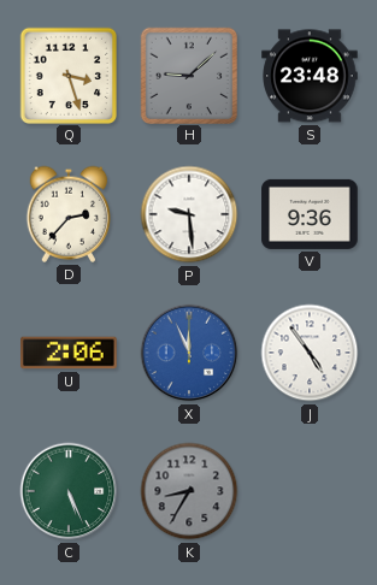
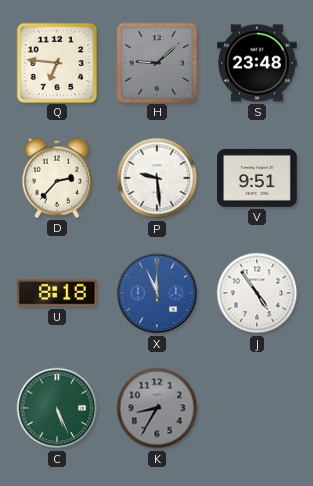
Q: 3:27 -> 6:46 (56, 62)
V: 9:36 -> 9:51 (257, 178)
U: 2:06 -> 8:18 (57, 293)
